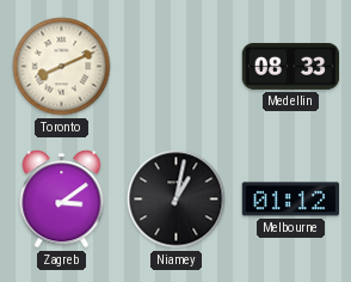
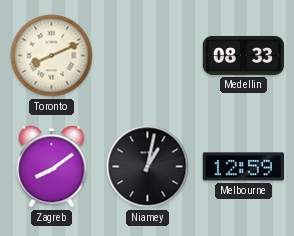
Zagreb: 3:09 -> 8:09 (52, 167)
Melbourne: 01:12 -> 12:59 (244, 167)
